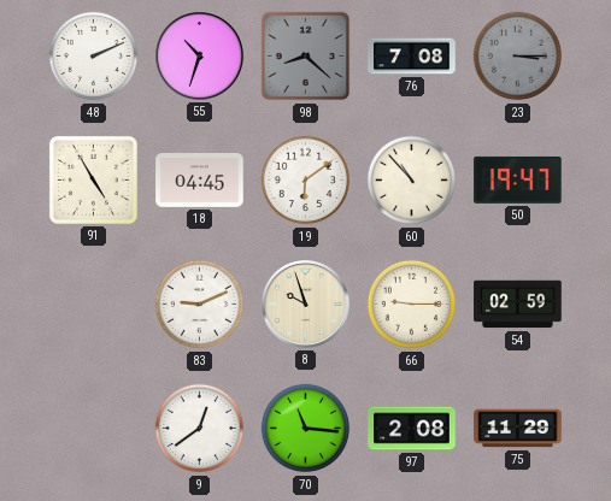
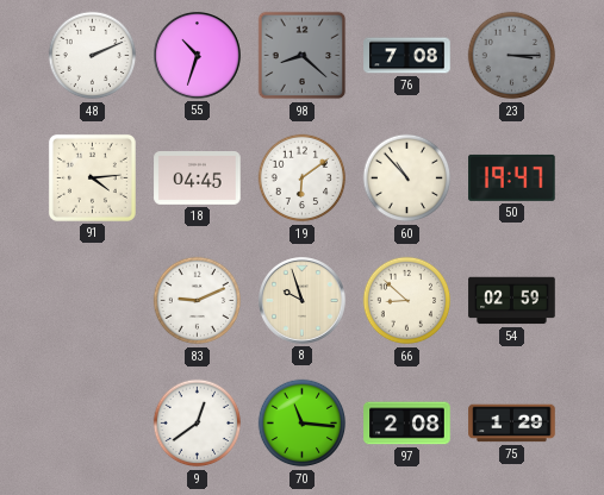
91: 4:55 -> 4:14 (92, 177)
66: 9:15 -> 8:52 (407, 301)
75: 11:29 -> 1:29 (512, 424)
